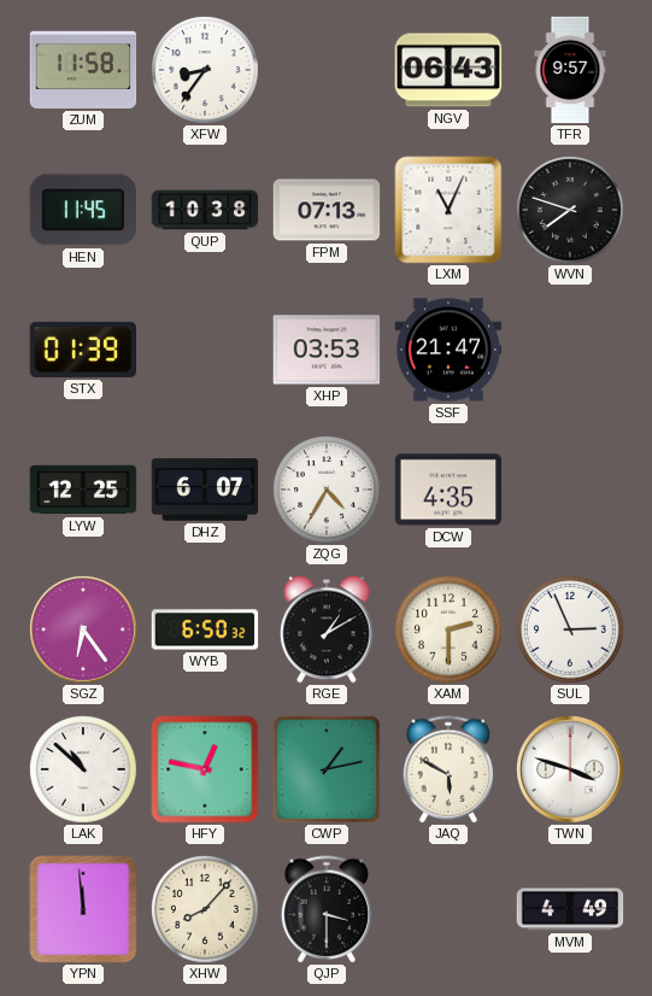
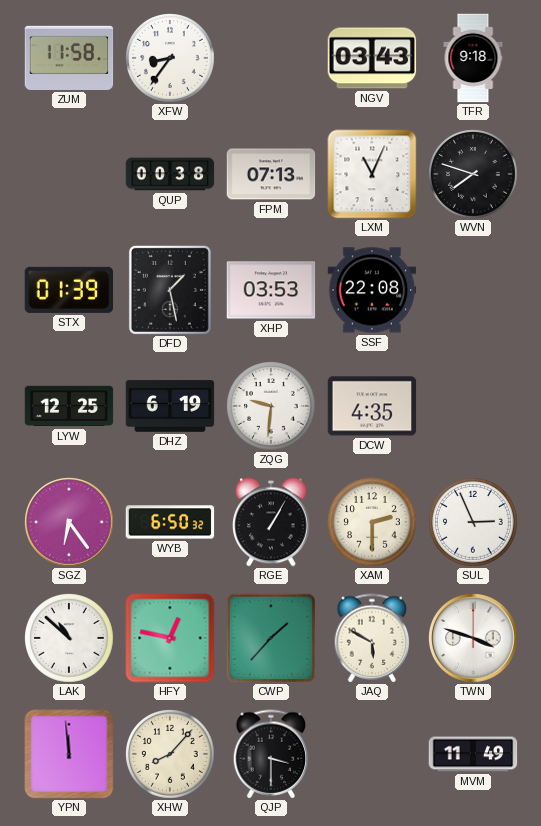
NGV: 06:43 -> 03:43 (372, 58)
TFR: 9:57 -> 9:18 (473, 58)
HEN: 11:45 -> none (82, 210)
QUP: 10:38 -> 00:38 (170, 174)
DFD: none -> 1:28 (170, 290)
SSF: 21:47 -> 22:08 (372, 290)
DHZ: 6:07 -> 6:19 (170, 406)
ZQG: 4:35 -> 9:31 (272, 407)
RGE: 1:10 -> 1:05 (272, 522)
CWP: 1:13 -> 1:37 (271, 638)
MVM: 4:49 -> 11:49 (473, 754)
